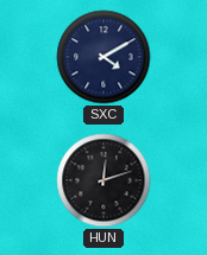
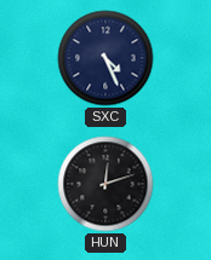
SXC: 4:10 -> 4:26 (105, 58)
